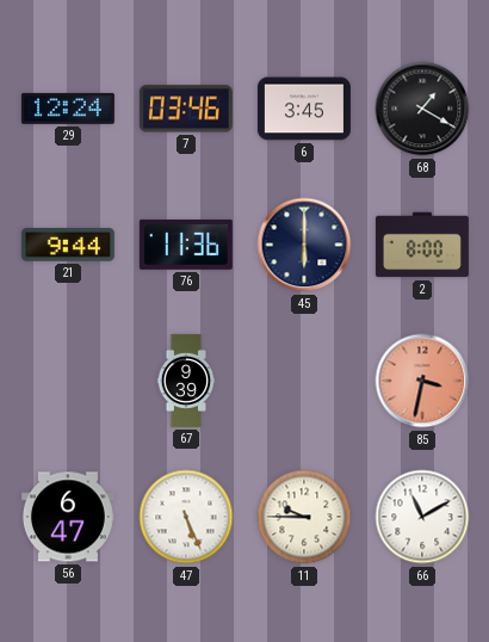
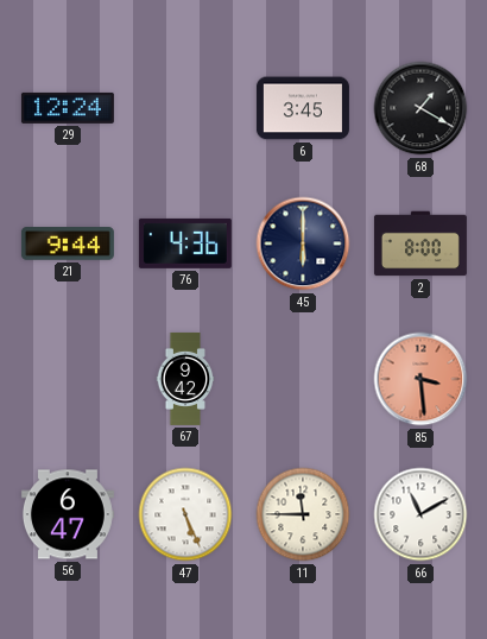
7: 03:46 -> none (186, 109)
76: 11:36 -> 4:36 (185, 243)
67: 9:39 -> 9:42 (185, 379)
85: 3:32 -> 3:29 (420, 379)
11: 9:45 -> 11:45 (303, 514)
